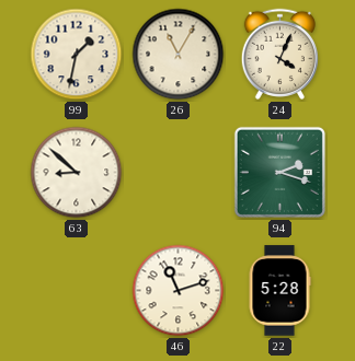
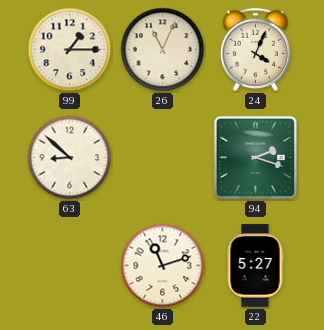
99: 1:32 -> 1:15 (70, 50)
26: 11:05 -> 11:04 (163, 50)
22: 5:28 -> 5:27 (255, 266)
